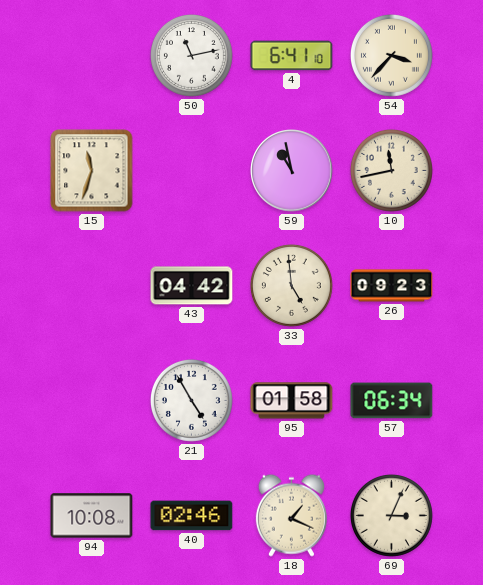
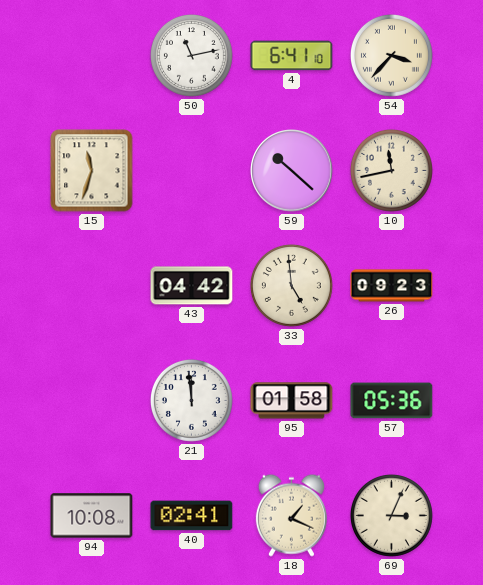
59: 10:58 -> 10:22 (292, 171)
21: 4:55 -> 11:59 (191, 400)
57: 06:34 -> 05:36 (392, 401)
40: 02:46 -> 02:41 (192, 516)
